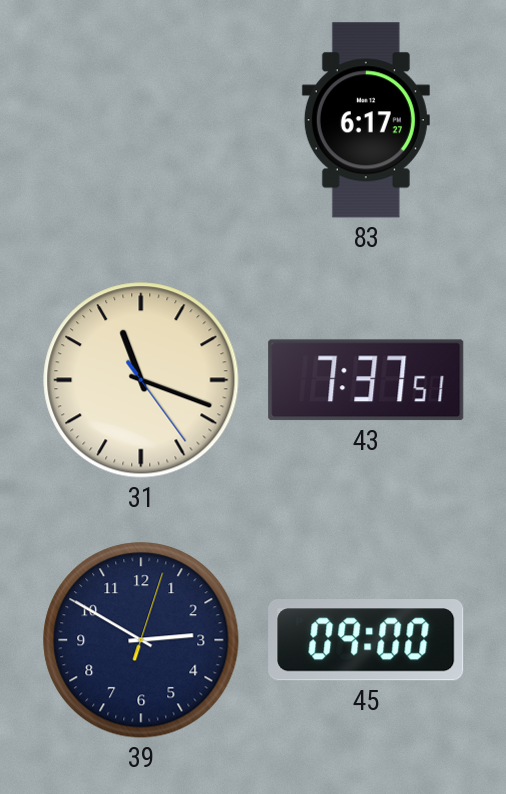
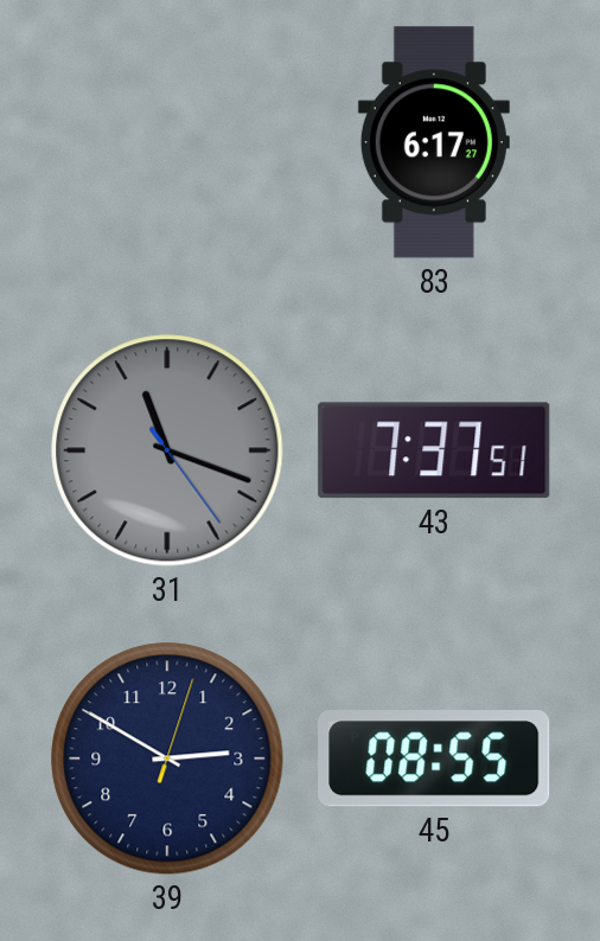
31 dial: cream -> grey (167, 450)
45: 09:00 -> 08:55 (434, 758)
